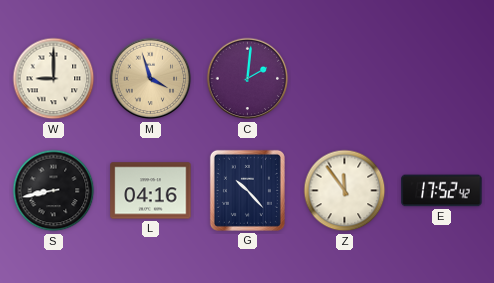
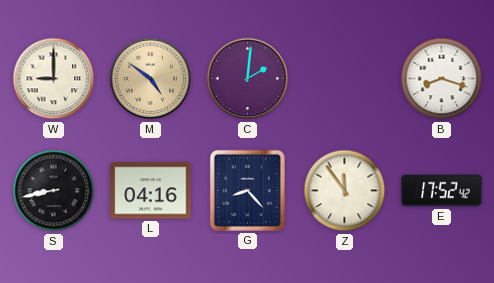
M: 3:57 -> 4:51 (151, 79)
B: none -> 8:18 (442, 79)
G: 10:23 -> 8:23 (247, 190)
